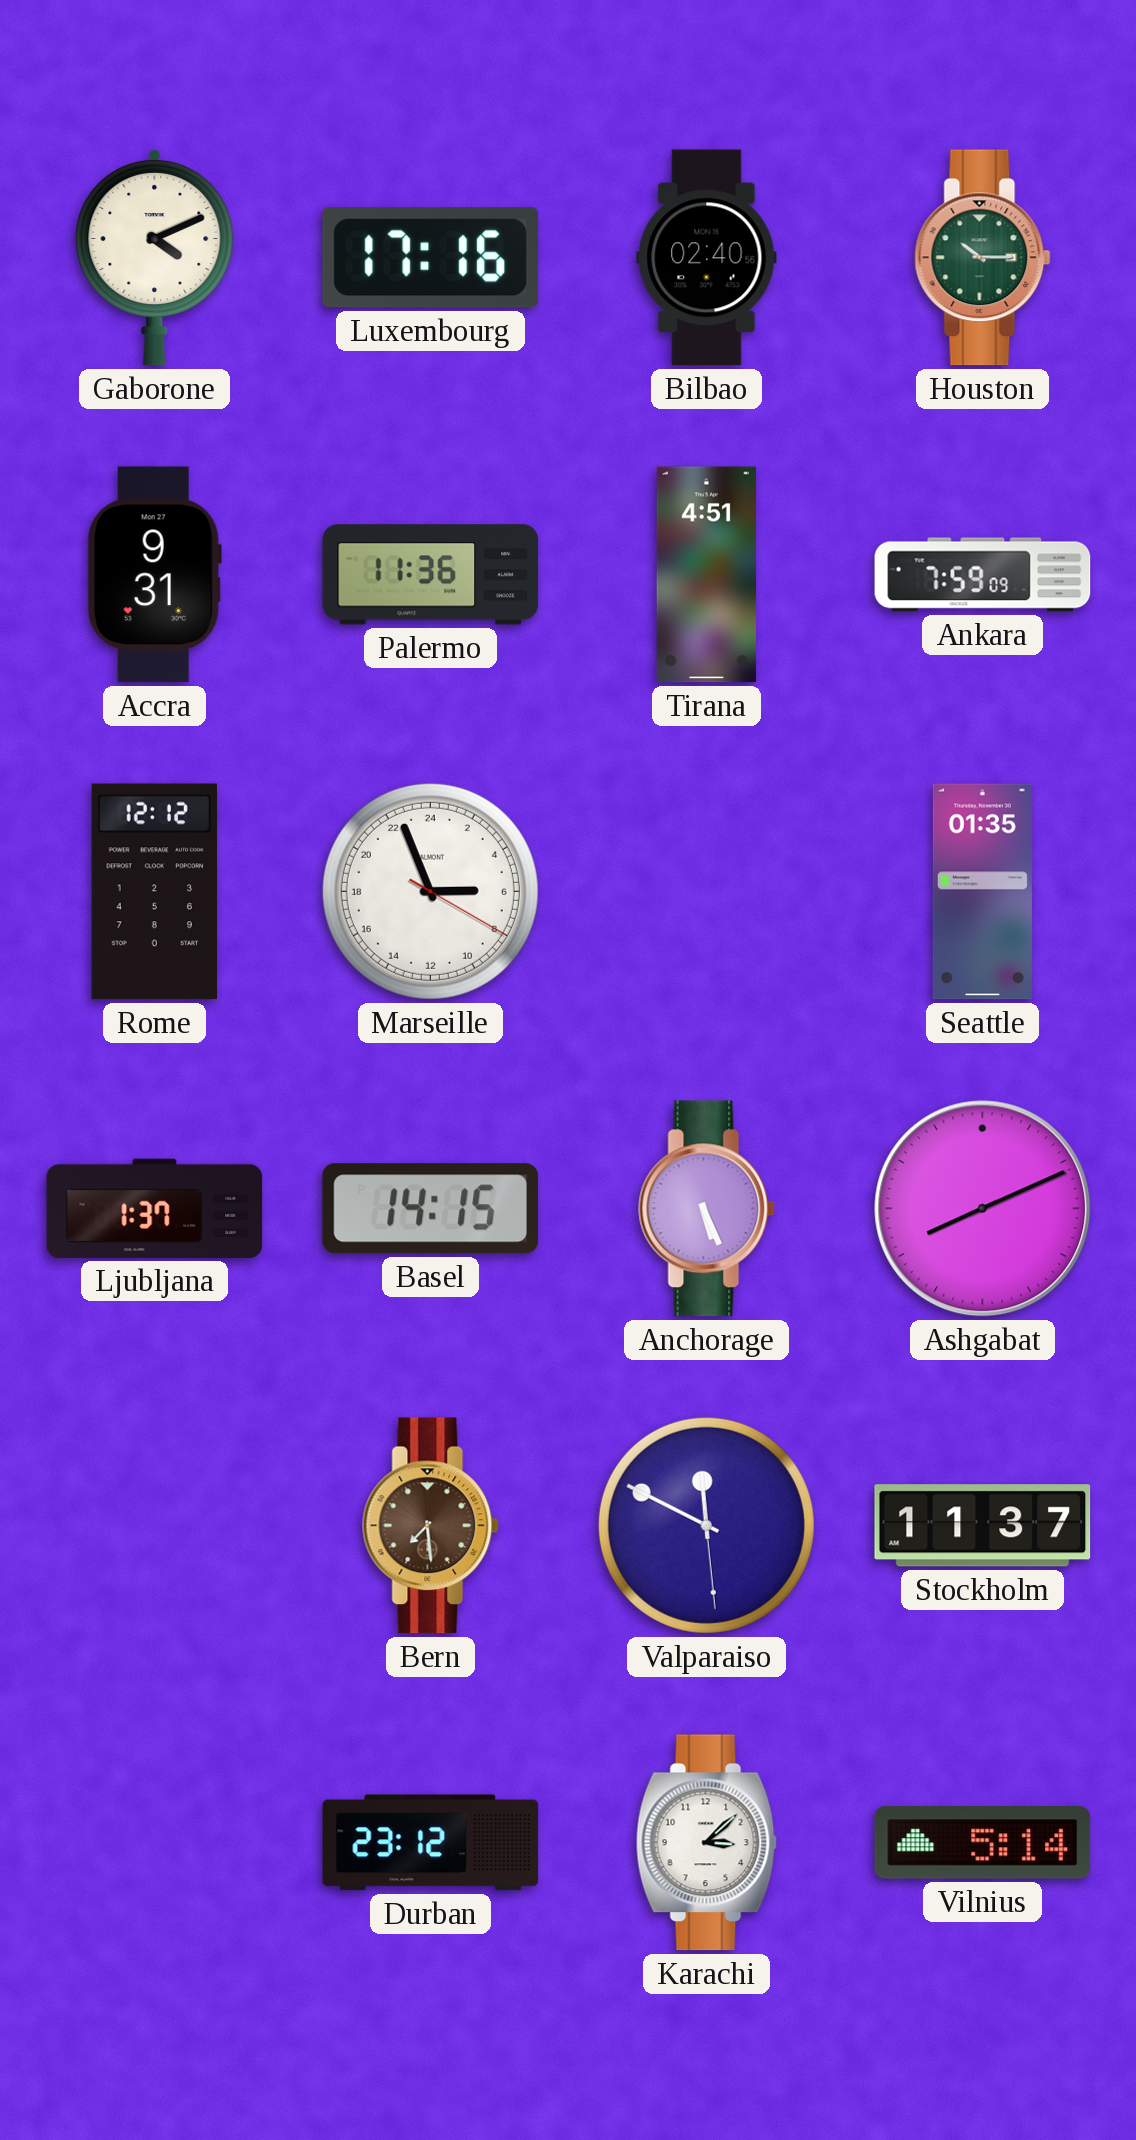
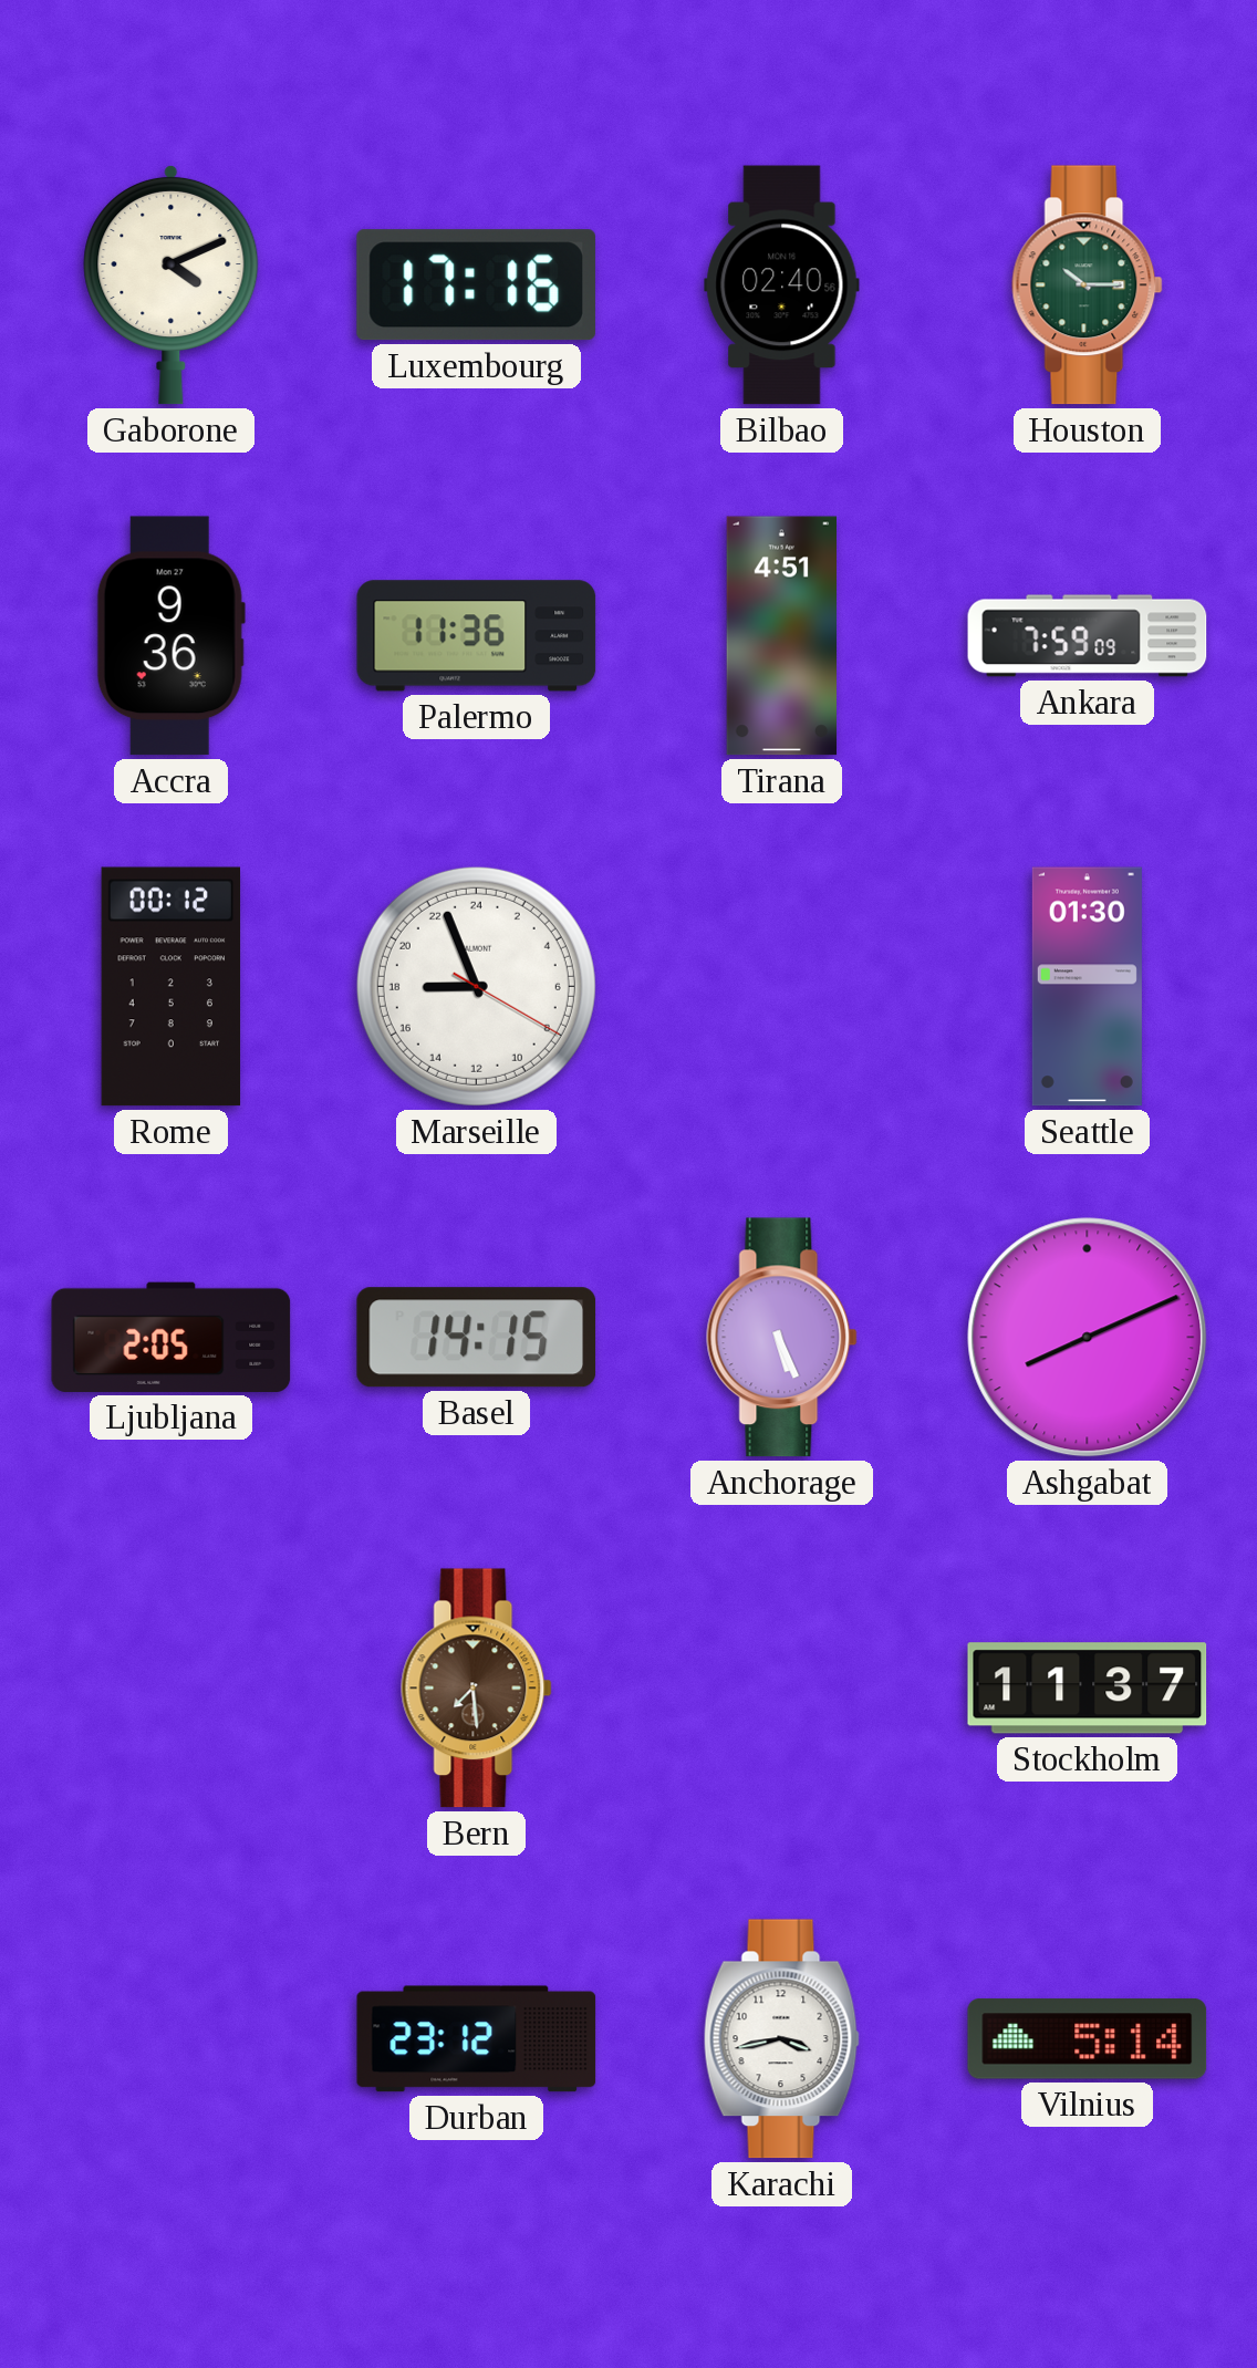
Accra: 9:31 -> 9:36 (170, 636)
Rome: 12:12 -> 00:12 (172, 987)
Marseille: 5:56 -> 17:56 (476, 986)
Seattle: 01:35 -> 01:30 (1087, 987)
Ljubljana: 1:37 -> 2:05 (172, 1337)
Valparaiso: 11:49 -> none (706, 1525)
Karachi: 3:08 -> 3:43 (781, 2039)
